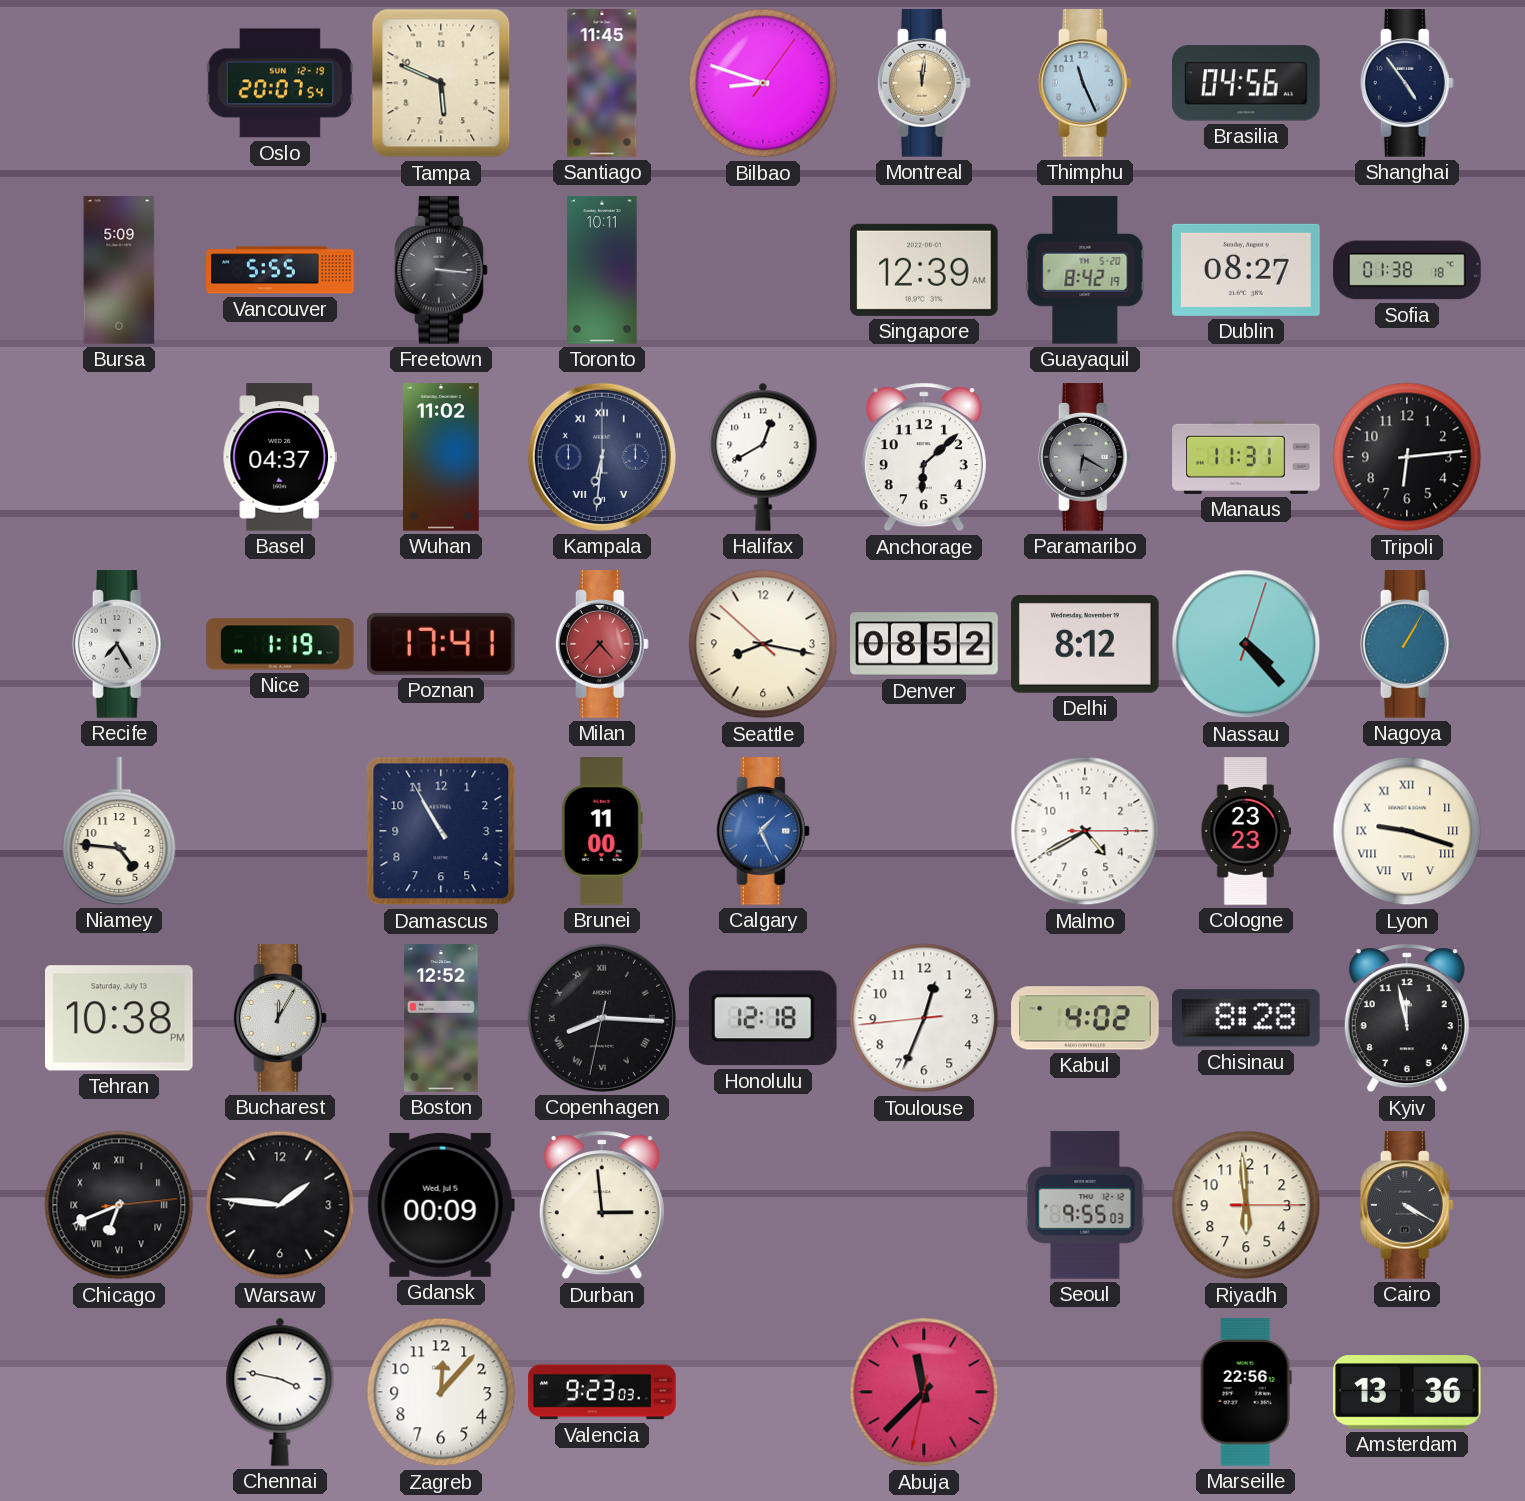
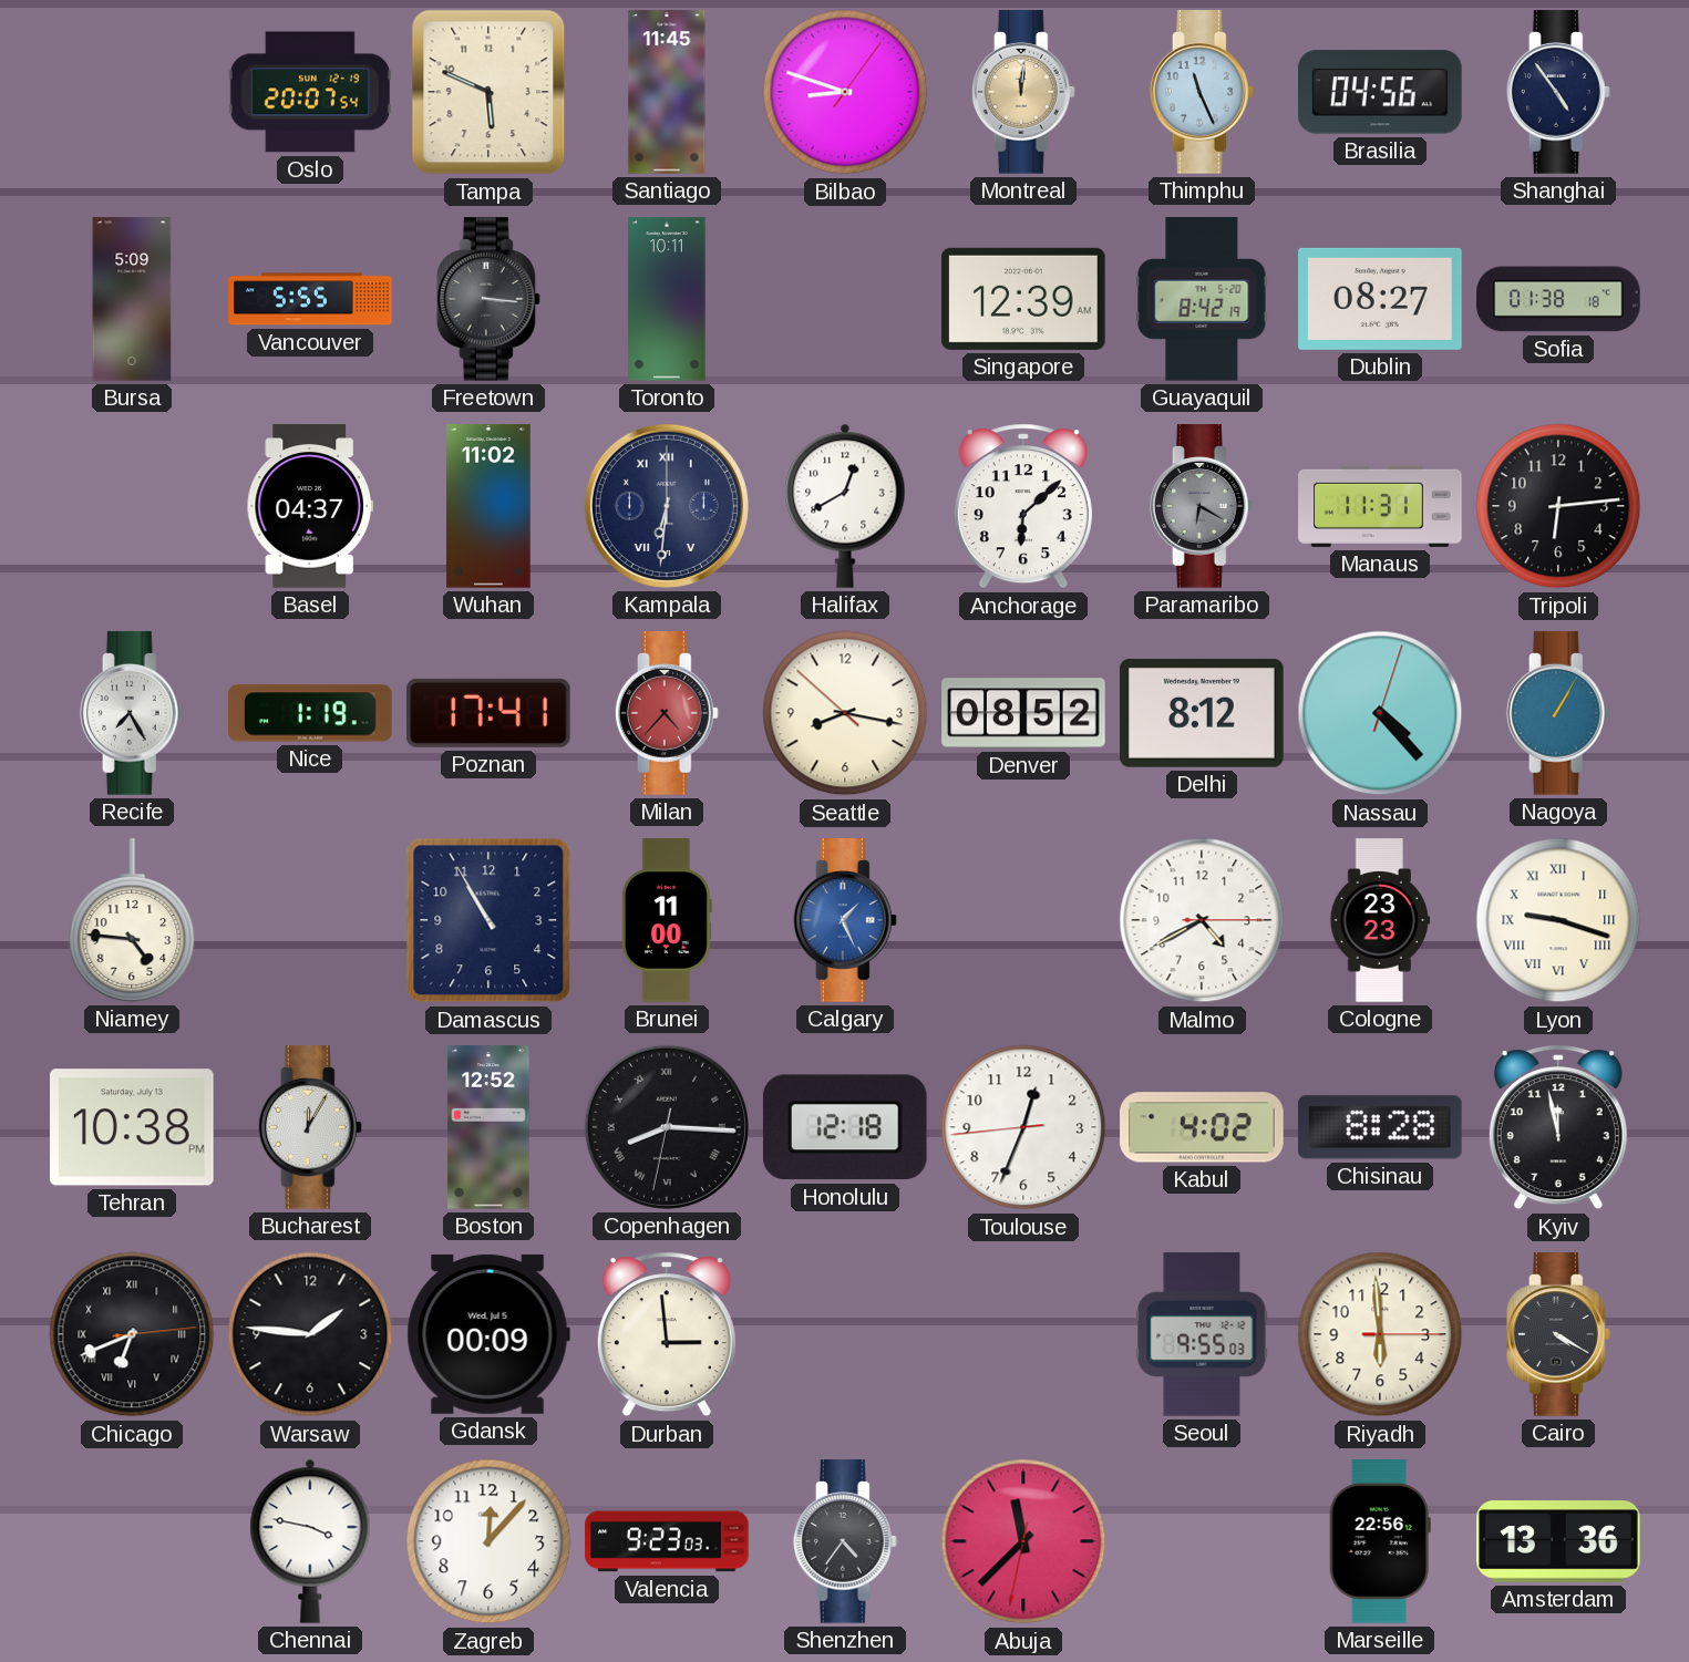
Shenzhen: none -> 4:36 (845, 1541)
